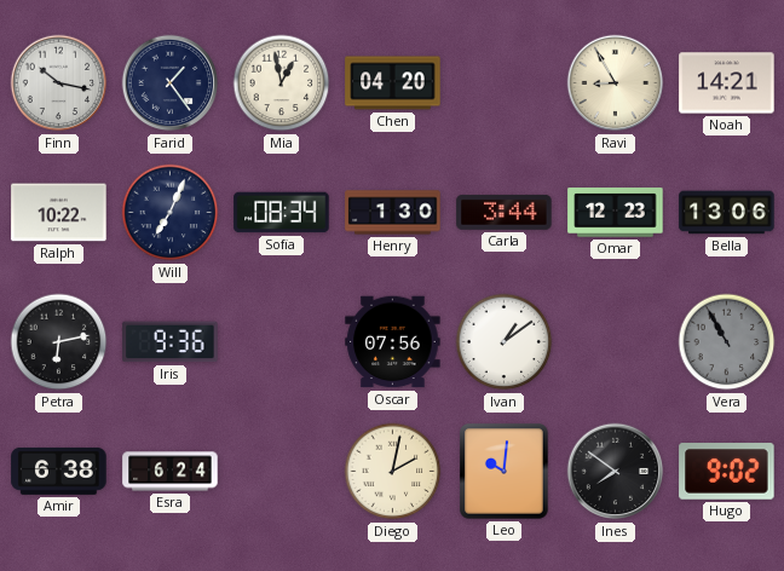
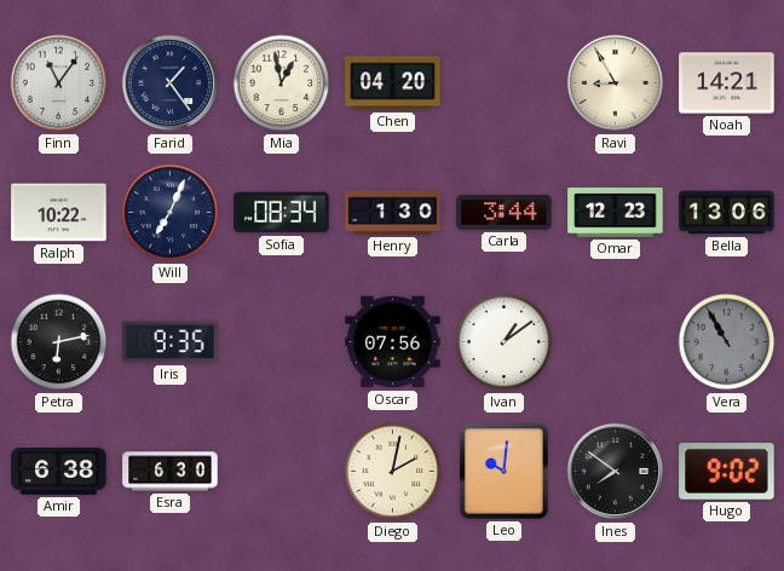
Finn: 10:17 -> 11:06 (59, 83)
Iris: 9:36 -> 9:35 (171, 342)
Esra: 6:24 -> 6:30 (171, 472)
